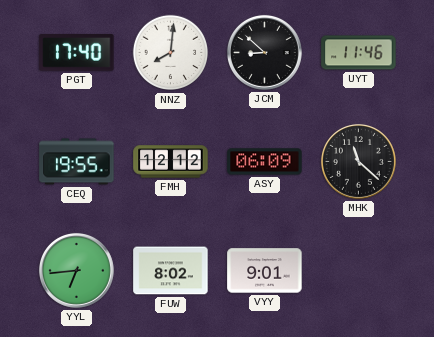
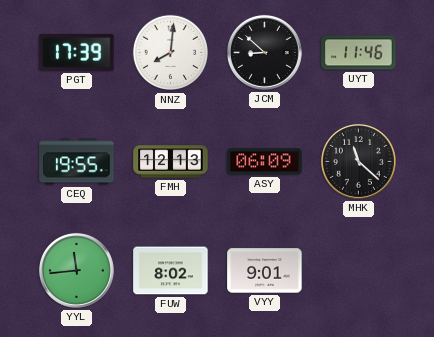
PGT: 17:40 -> 17:39 (77, 53)
FMH: 12:12 -> 12:13 (171, 162)
YYL: 6:44 -> 11:44 (76, 270)
